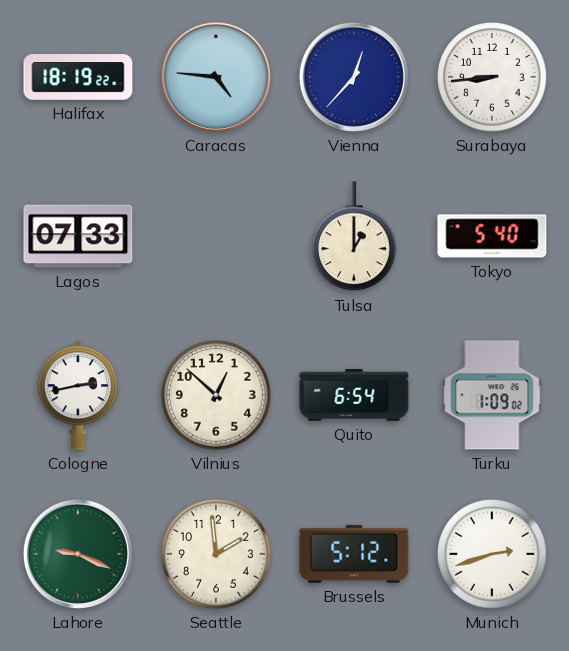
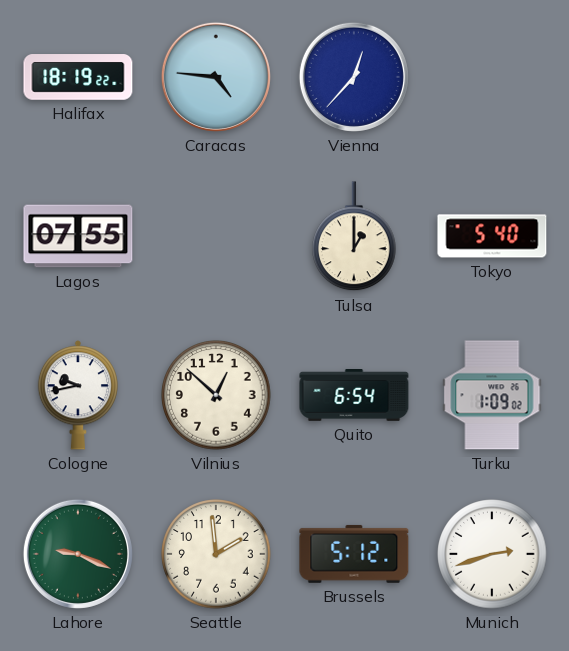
Surabaya: 8:44 -> none (492, 77)
Lagos: 07:33 -> 07:55 (78, 236)
Cologne: 2:43 -> 9:43 (78, 395)
